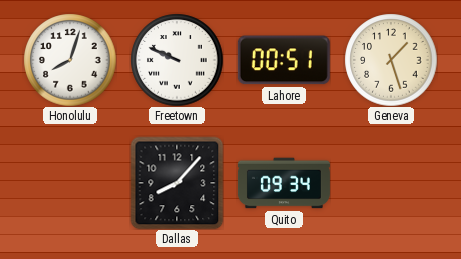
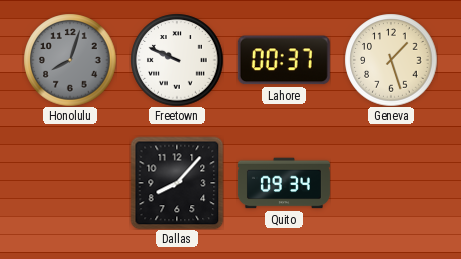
Honolulu dial: white -> grey (70, 60)
Lahore: 00:51 -> 00:37 (284, 60)
